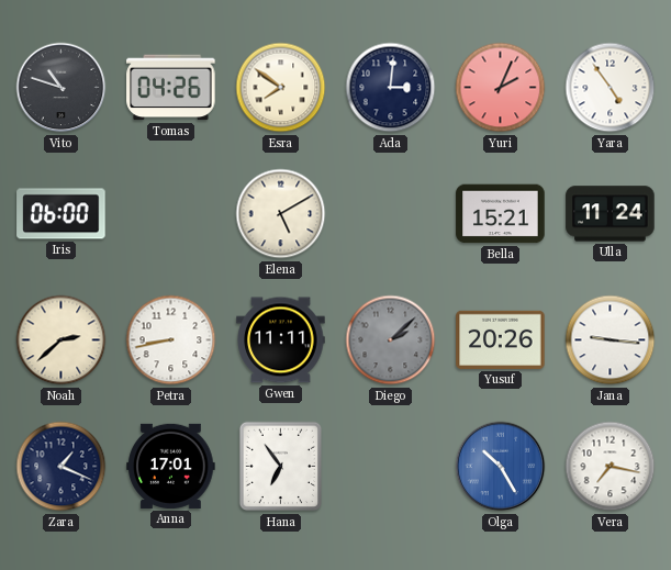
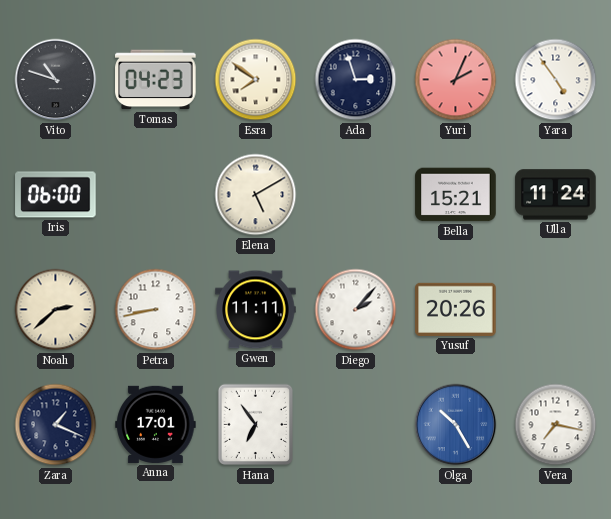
Tomas: 04:26 -> 04:23 (156, 80)
Ada: 3:01 -> 2:57 (356, 80)
Diego: 2:08 -> 2:07 (356, 310)
Diego dial: grey -> white (356, 310)
Jana: 9:16 -> none (611, 340)
